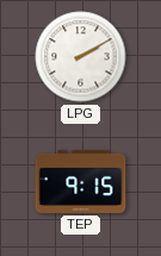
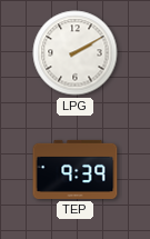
TEP: 9:15 -> 9:39 (76, 169)
